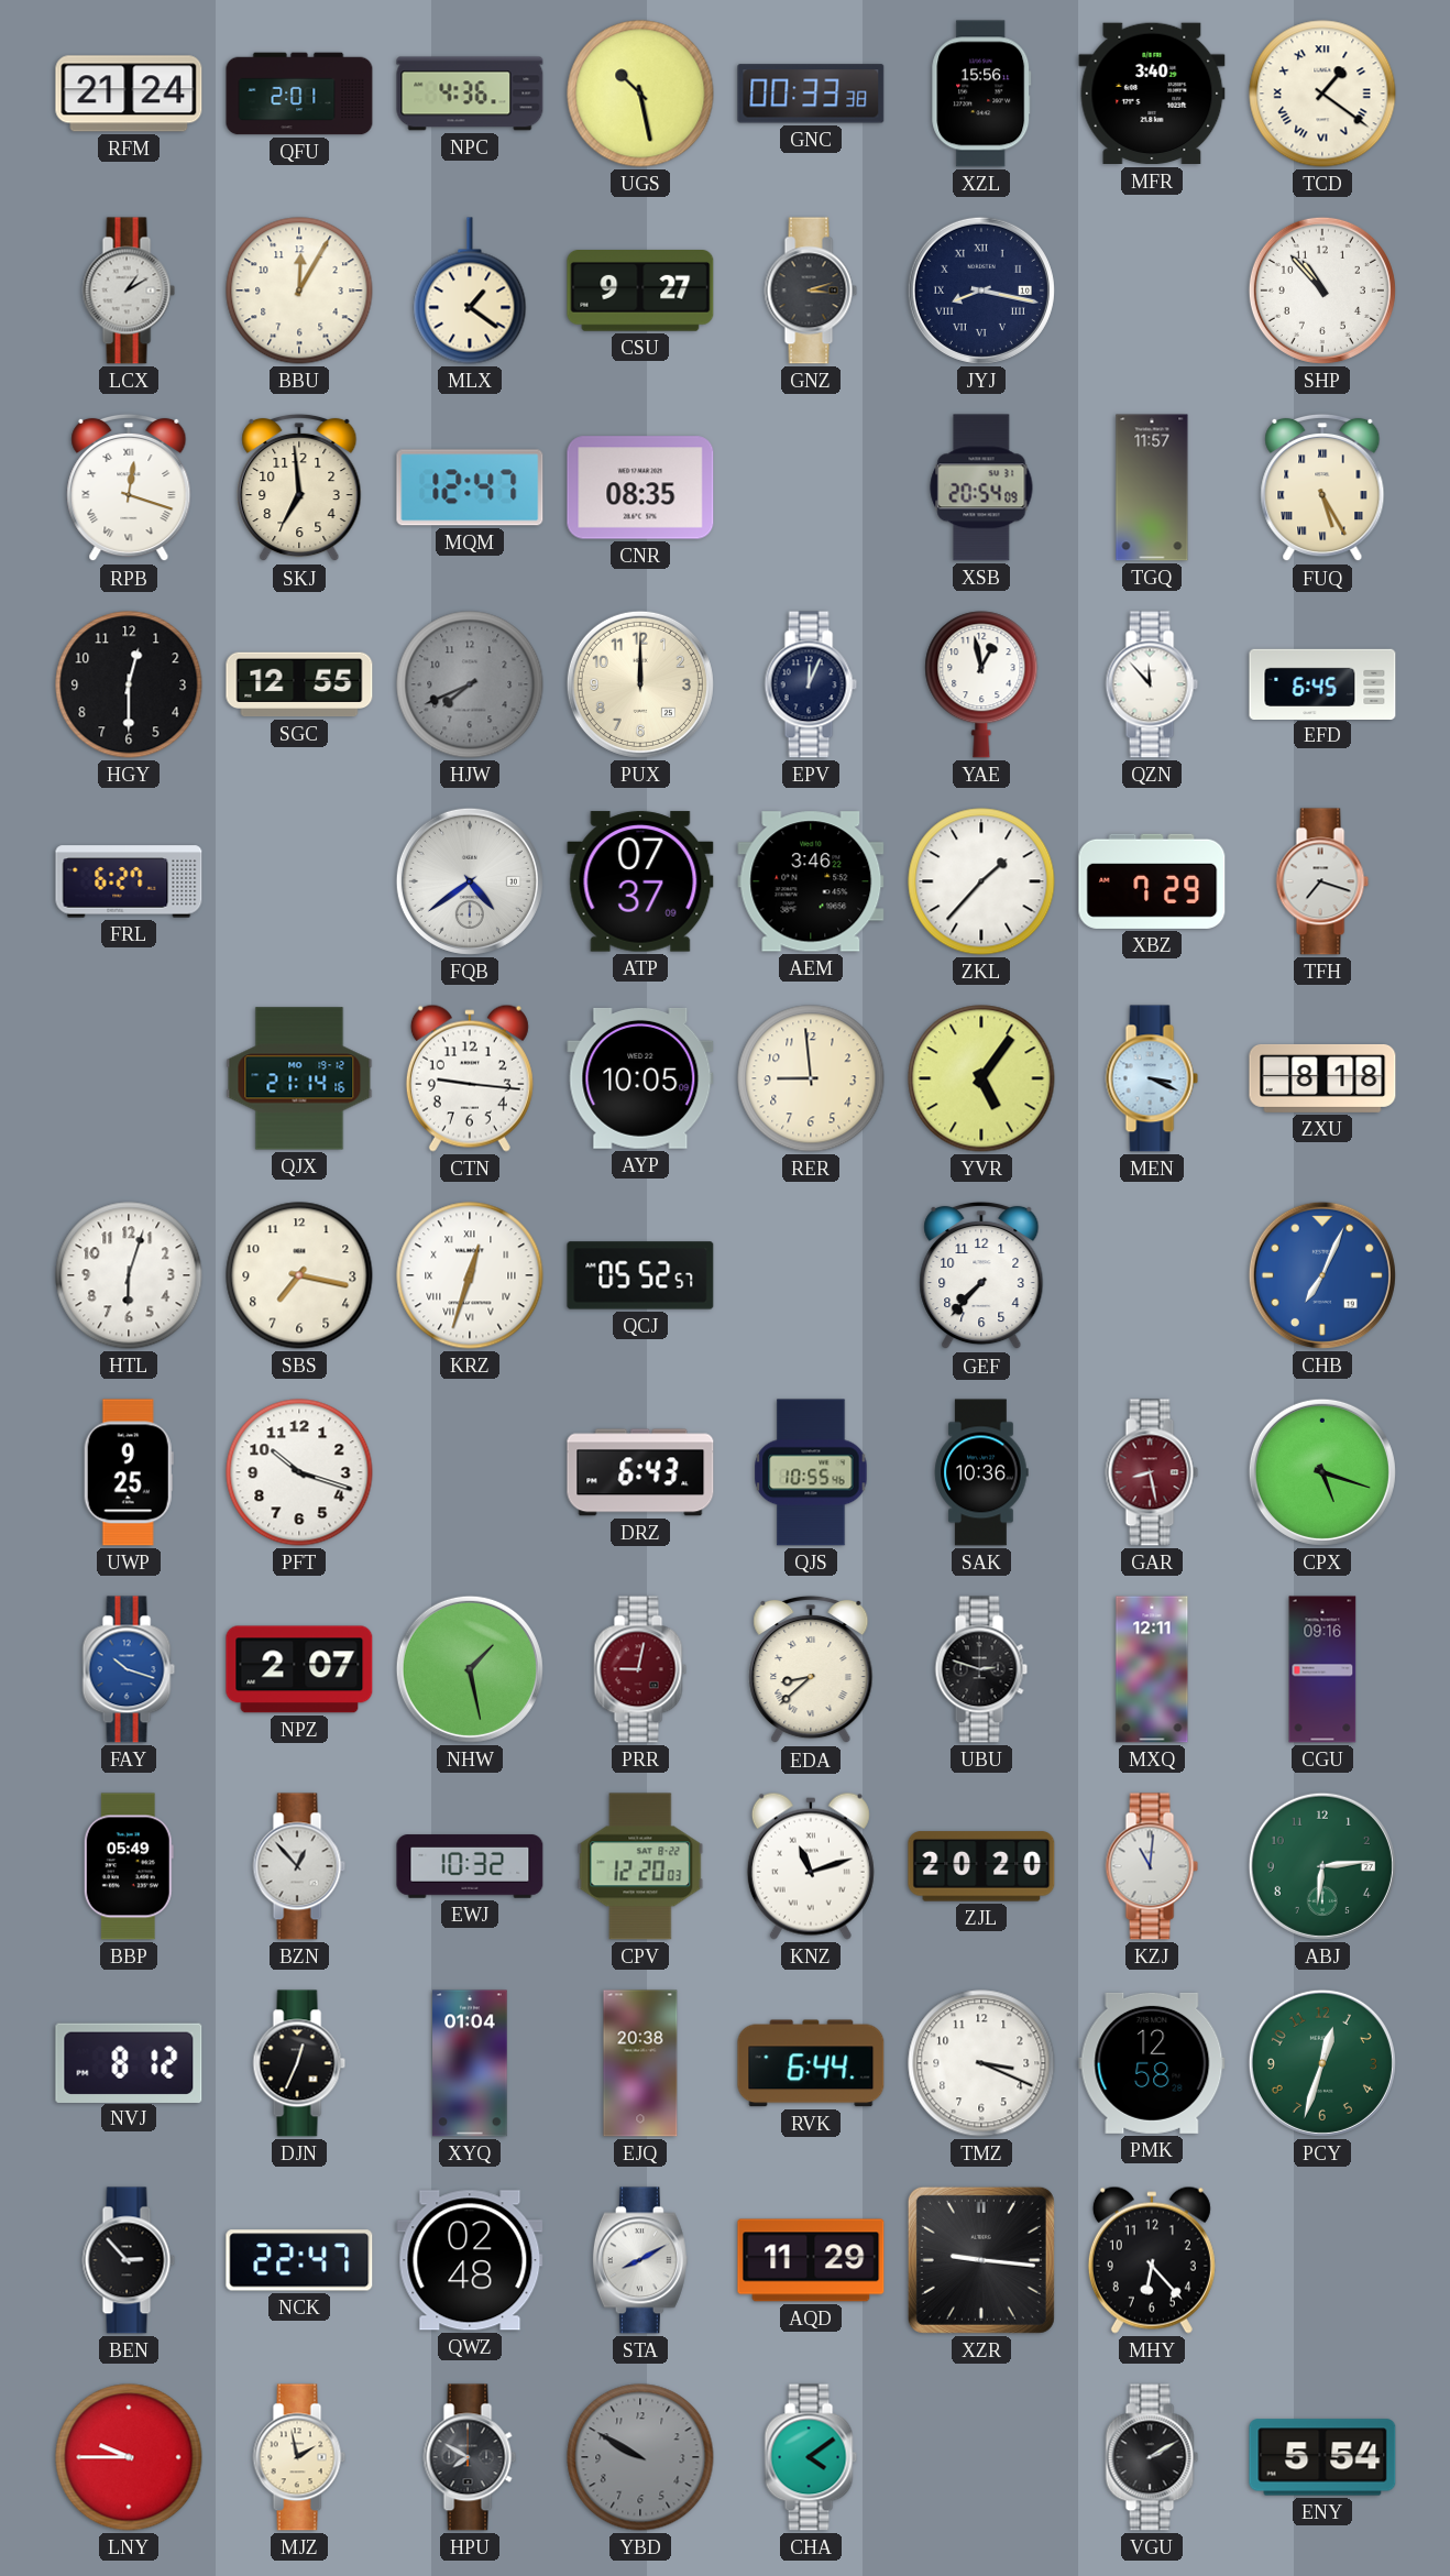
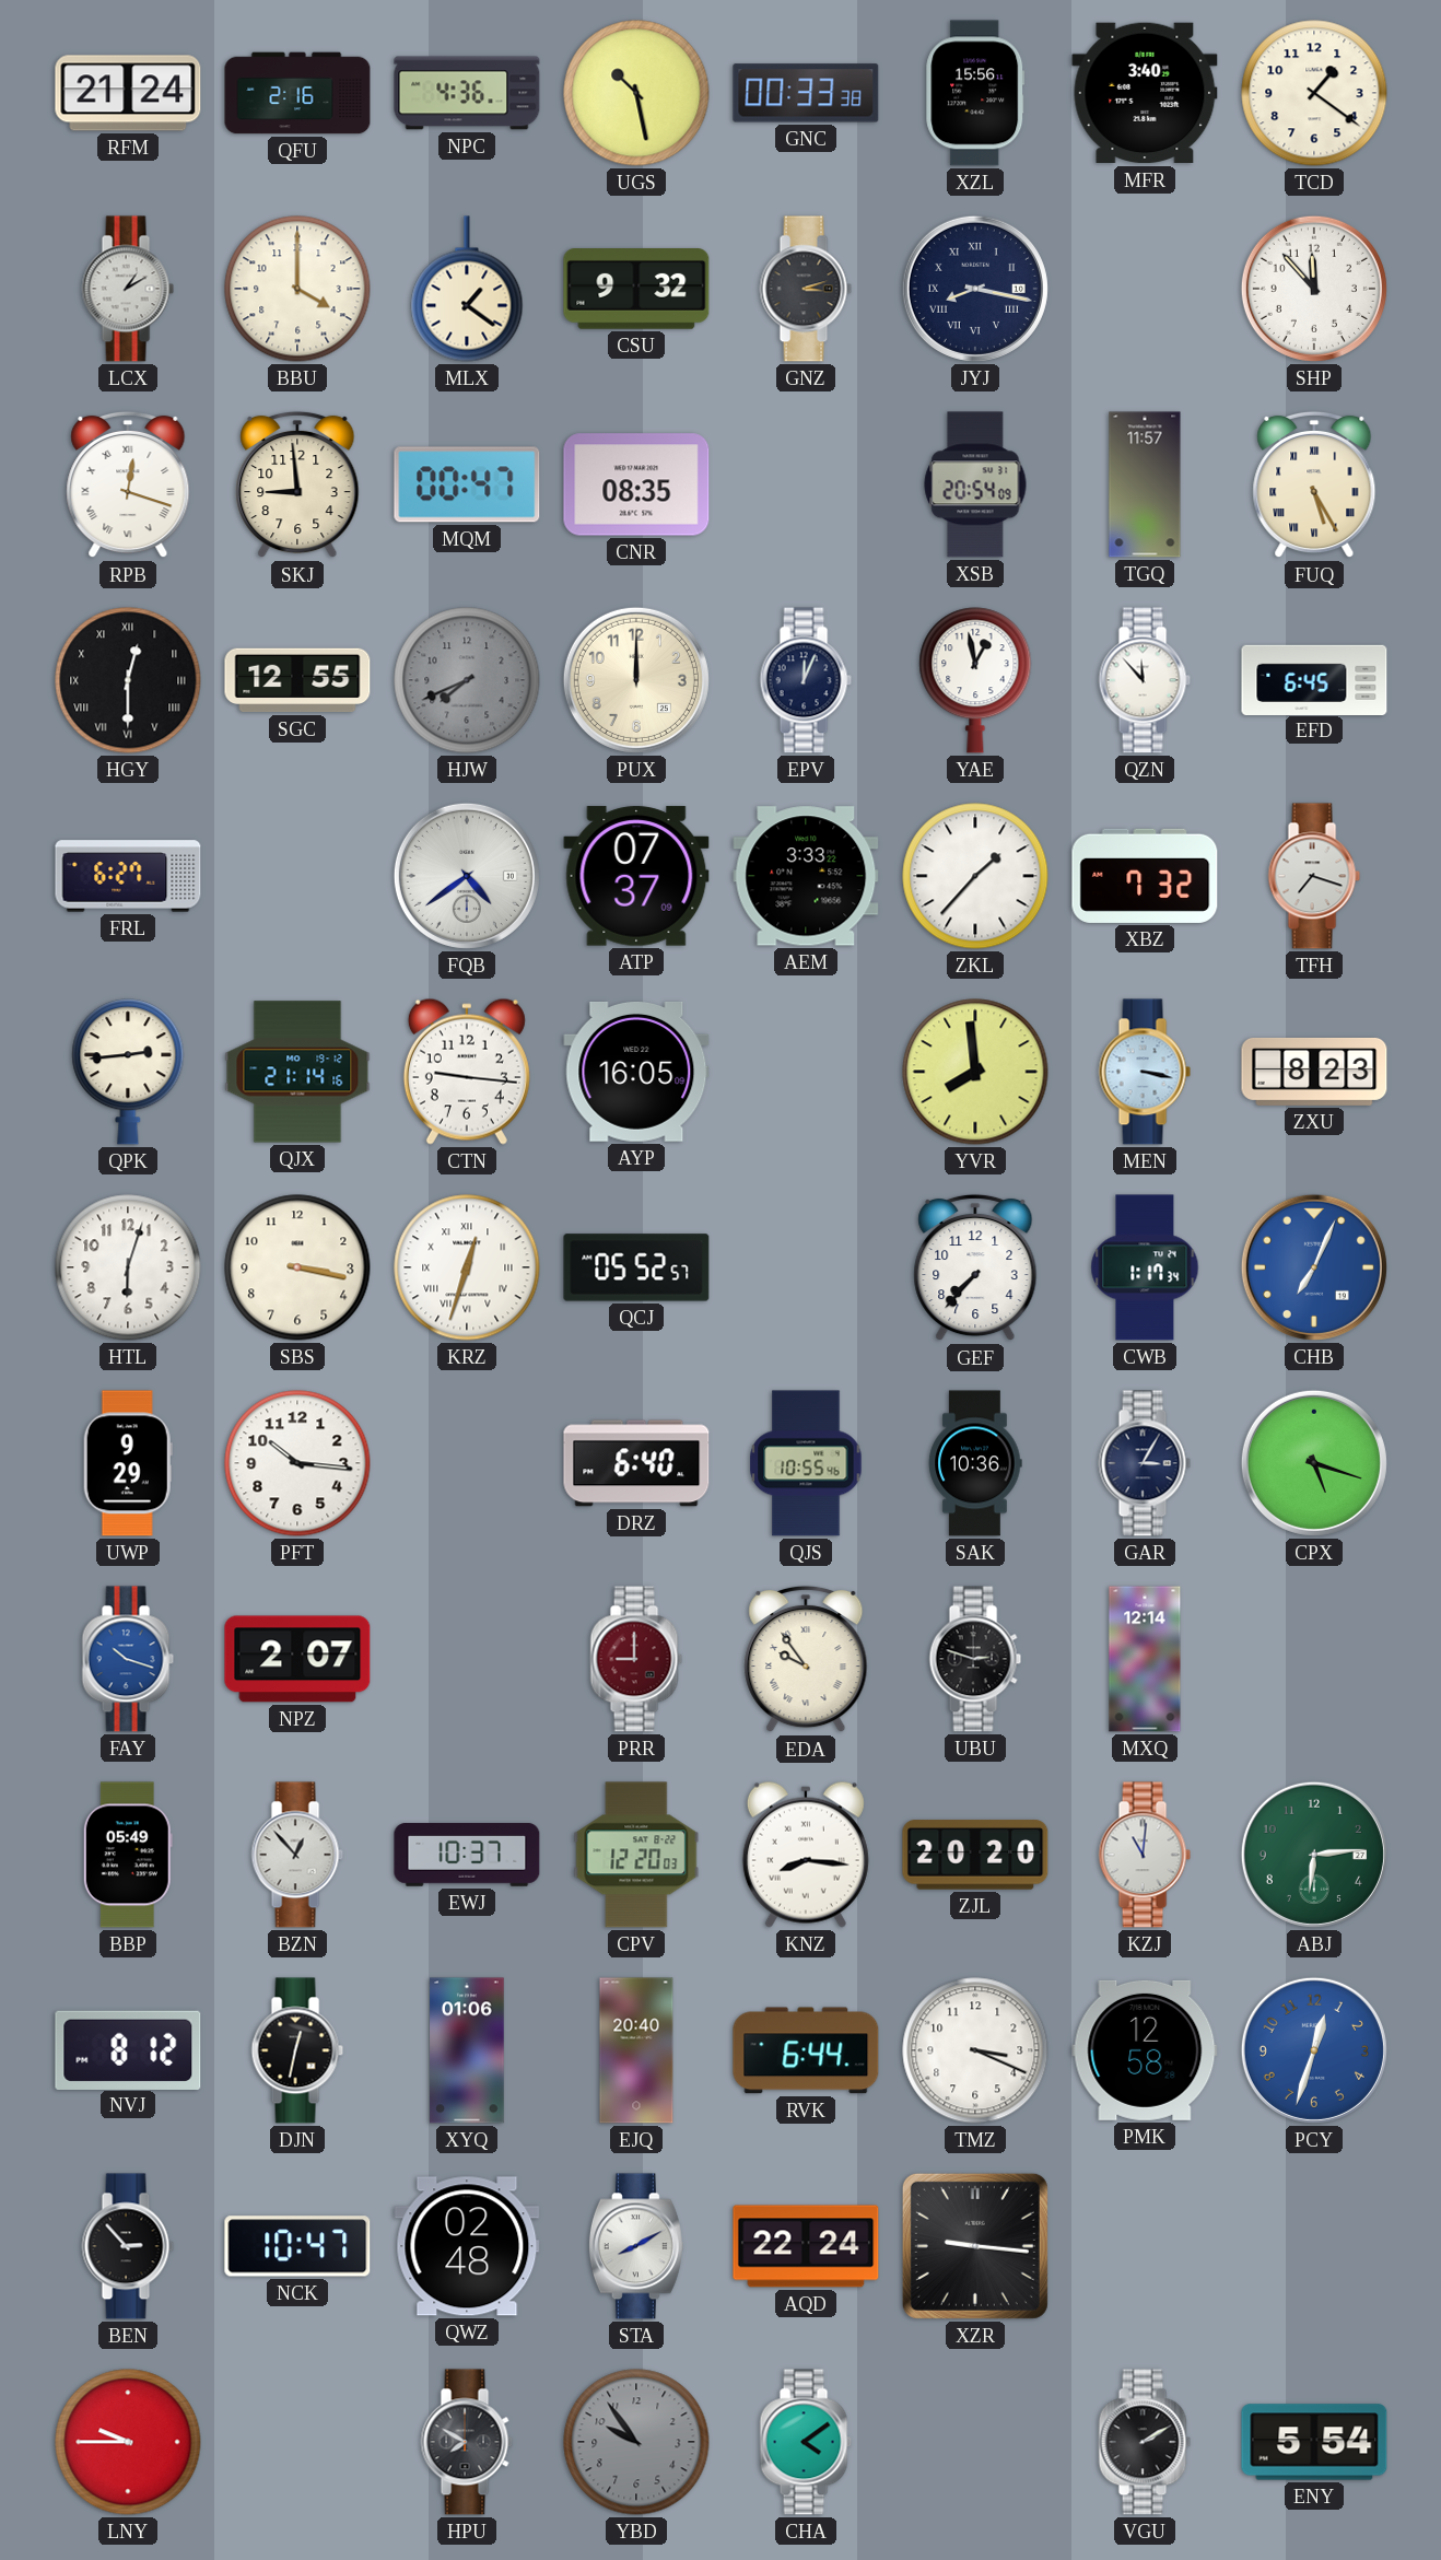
QFU: 2:01 -> 2:16 (297, 93)
TCD numerals: Roman -> Arabic (1314, 93)
BBU: 12:05 -> 4:00 (297, 289)
CSU: 9:27 -> 9:32 (636, 290)
SHP: 10:53 -> 11:53 (1314, 289)
SKJ: 6:59 -> 8:59 (297, 484)
MQM: 12:47 -> 00:47 (467, 484)
HGY numerals: Arabic -> Roman (128, 680)
AEM: 3:46 -> 3:33 (806, 876)
XBZ: 7:29 -> 7:32 (1145, 876)
QPK: none -> 2:44 (128, 1072)
AYP: 10:05 -> 16:05 (636, 1072)
RER: 8:59 -> none (811, 1078)
YVR: 5:06 -> 7:59 (975, 1072)
MEN: 3:19 -> 3:17 (1145, 1072)
ZXU: 8:18 -> 8:23 (1314, 1072)
SBS: 7:17 -> 3:17 (297, 1267)
CWB: none -> 1:17 (1145, 1267)
UWP: 9:25 -> 9:29 (128, 1463)
PFT: 10:18 -> 10:16 (297, 1463)
DRZ: 6:43 -> 6:40 (636, 1463)
GAR: 8:28 -> 3:05 (1145, 1463)
GAR dial: burgundy -> navy (1145, 1463)
NHW: 1:28 -> none (470, 1669)
PRR: 9:02 -> 9:00 (636, 1659)
EDA: 8:38 -> 9:54 (806, 1659)
MXQ: 12:11 -> 12:14 (1145, 1659)
CGU: 09:16 -> none (1322, 1669)
EWJ: 10:32 -> 10:37 (467, 1855)
KNZ: 11:12 -> 8:16 (806, 1855)
DJN: 12:34 -> 12:32 (297, 2050)
XYQ: 01:04 -> 01:06 (467, 2050)
EJQ: 20:38 -> 20:40 (636, 2050)
PCY dial: green -> blue (1314, 2050)
NCK: 22:47 -> 10:47 (297, 2246)
AQD: 11:29 -> 22:24 (806, 2246)
MHY: 6:23 -> none (1152, 2260)
MJZ: 1:58 -> none (299, 2457)
YBD: 9:50 -> 9:54 (636, 2442)
